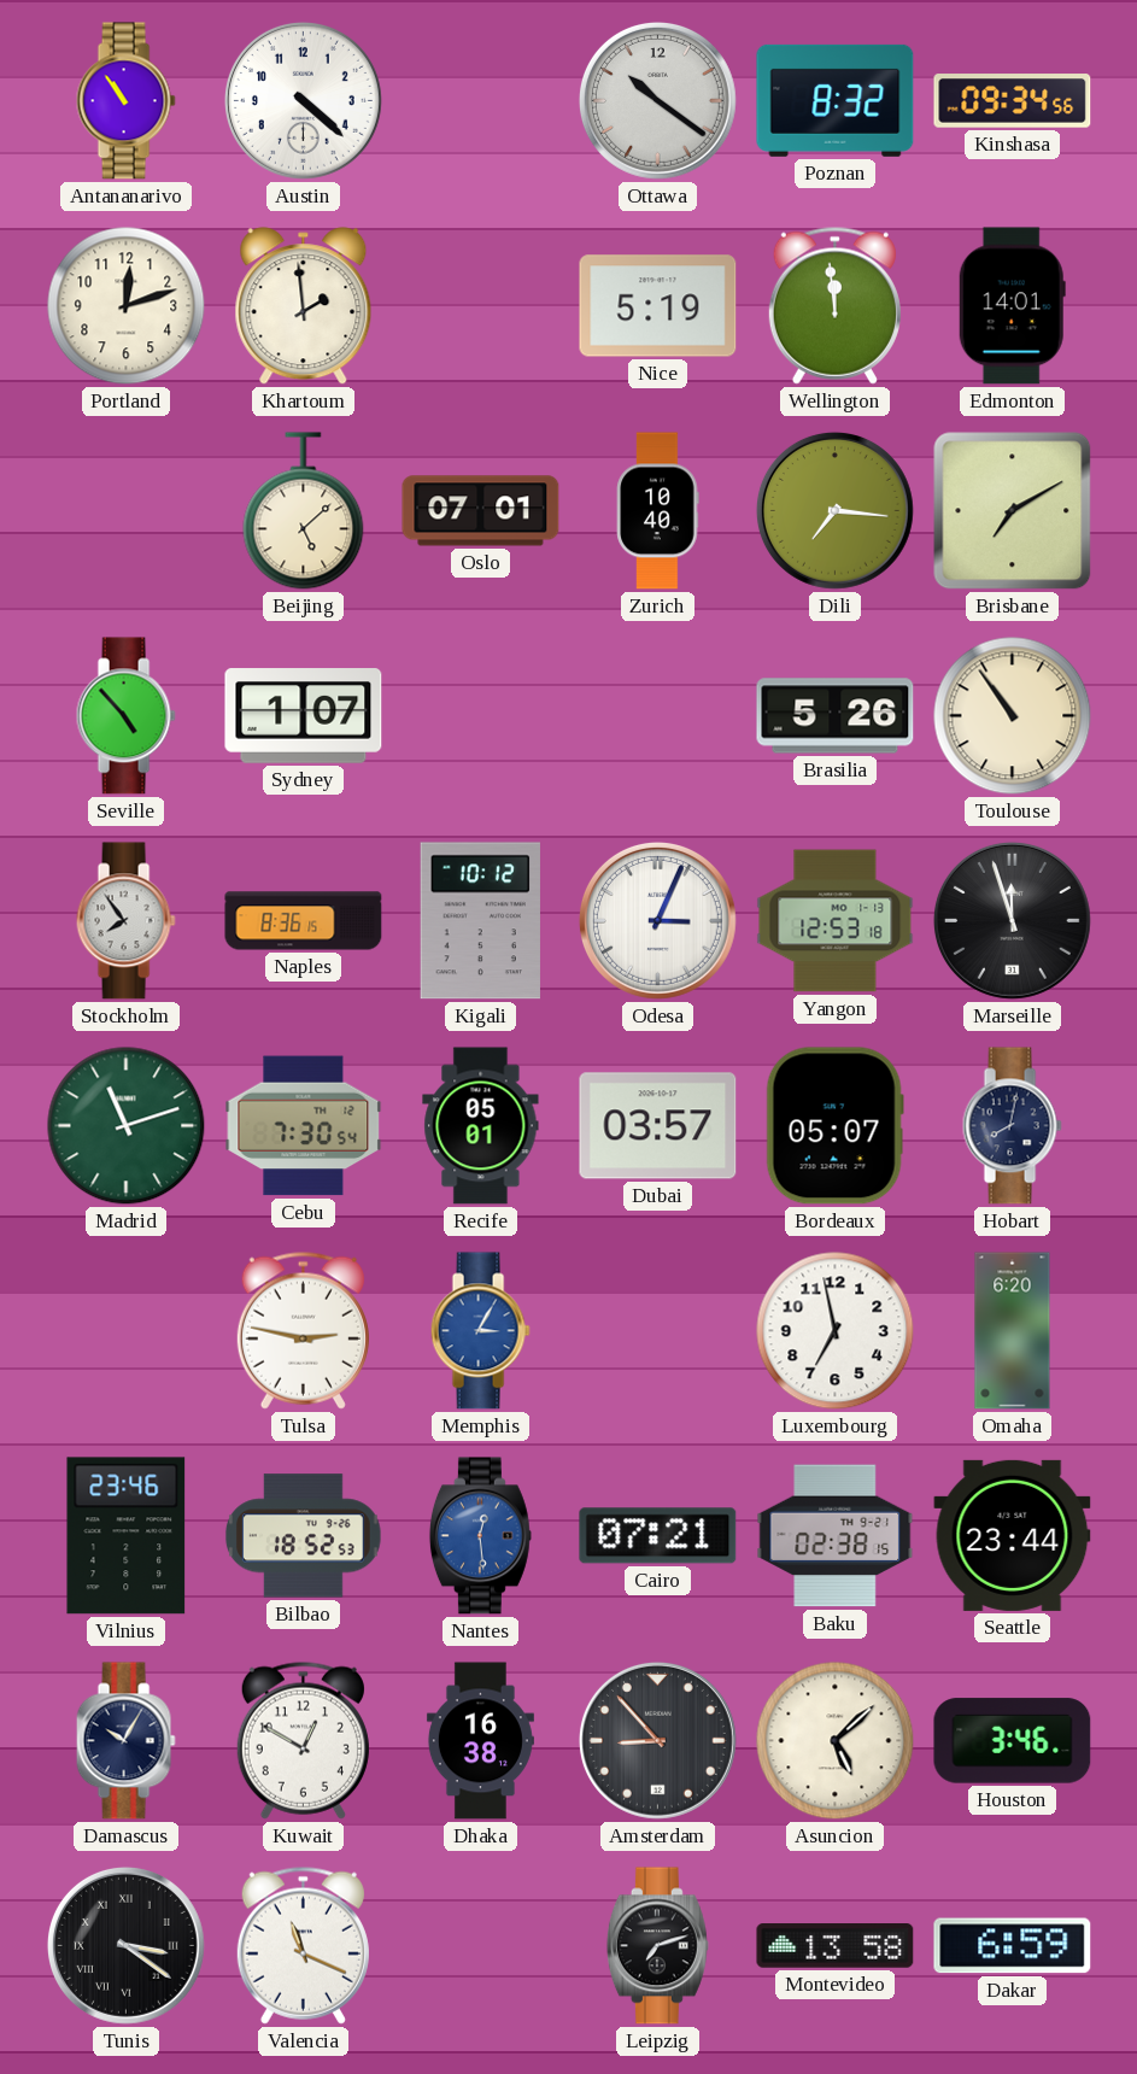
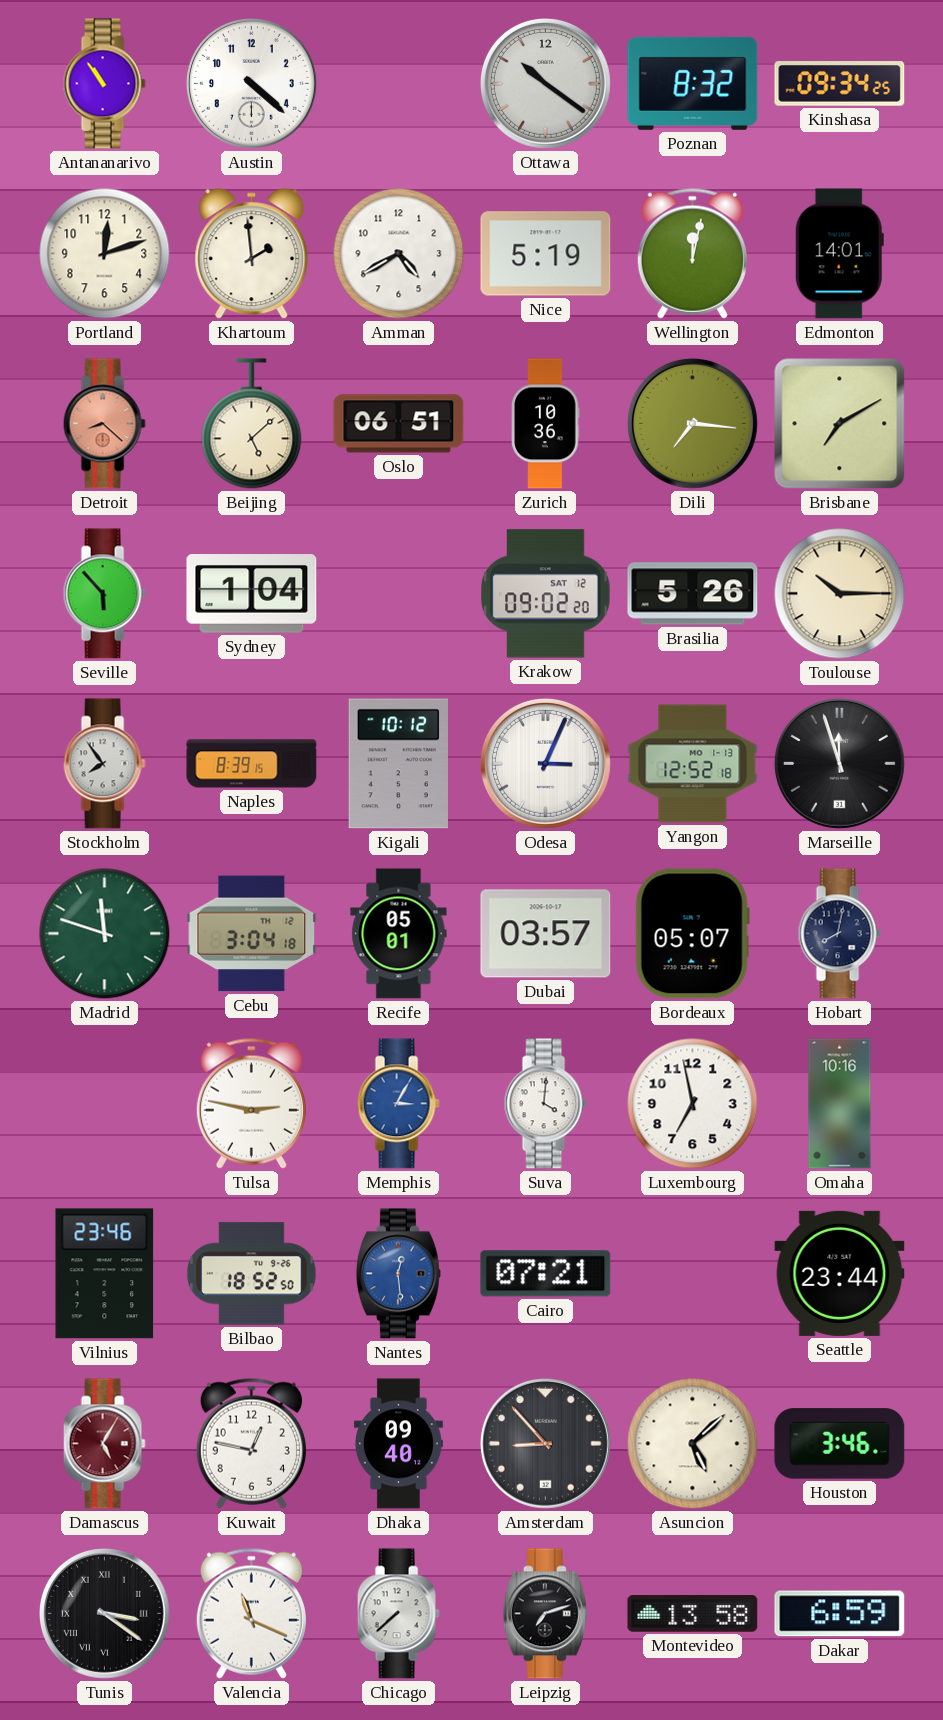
Kinshasa: 09:34:56 -> 09:34:25 (840, 84)
Amman: none -> 4:40 (399, 254)
Wellington: 11:59 -> 12:02 (692, 253)
Detroit: none -> 8:22 (104, 424)
Oslo: 07:01 -> 06:51 (399, 424)
Zurich: 10:40 -> 10:36 (546, 424)
Seville: 4:53 -> 5:53 (104, 594)
Sydney: 1:07 -> 1:04 (252, 594)
Krakow: none -> 09:02 (546, 594)
Toulouse: 10:54 -> 10:15 (840, 594)
Naples: 8:36 -> 8:39 (252, 764)
Yangon: 12:53 -> 12:52 (693, 764)
Madrid: 11:12 -> 11:48 (105, 934)
Cebu: 7:30 -> 3:04 (252, 934)
Suva: none -> 4:01 (545, 1104)
Omaha: 6:20 -> 10:16 (840, 1104)
Bilbao: 18:52:53 -> 18:52:50 (252, 1274)
Baku: 02:38 -> none (836, 1536)
Damascus: 10:05 -> 5:05 (104, 1444)
Damascus dial: navy -> burgundy (104, 1444)
Kuwait: 12:50 -> 12:47 (251, 1443)
Dhaka: 16:38 -> 09:40 (398, 1444)
Chicago: none -> 7:38 (398, 1614)
